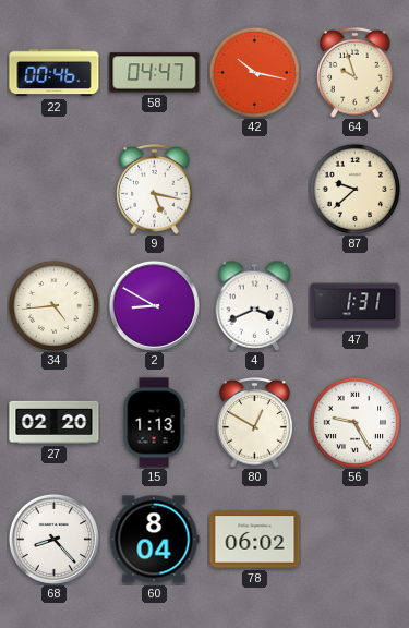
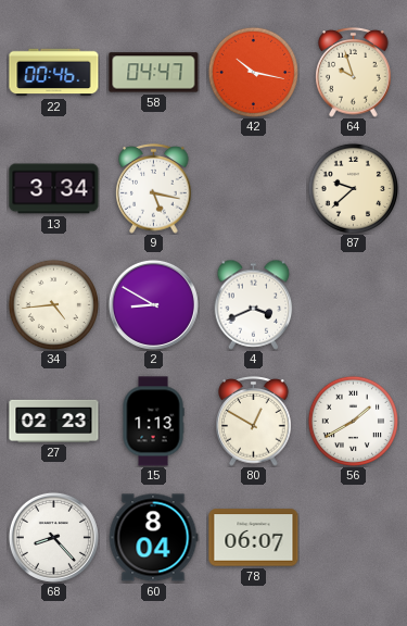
13: none -> 3:34 (54, 189)
47: 1:31 -> none (356, 306)
27: 02:20 -> 02:23 (54, 421)
56: 9:25 -> 1:40 (353, 421)
78: 06:02 -> 06:07 (254, 538)
